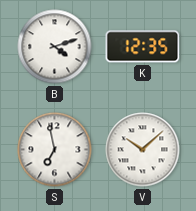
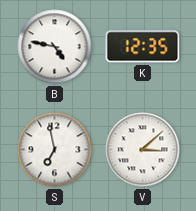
B: 4:12 -> 4:47 (55, 47)
V: 10:08 -> 3:08 (143, 150)
